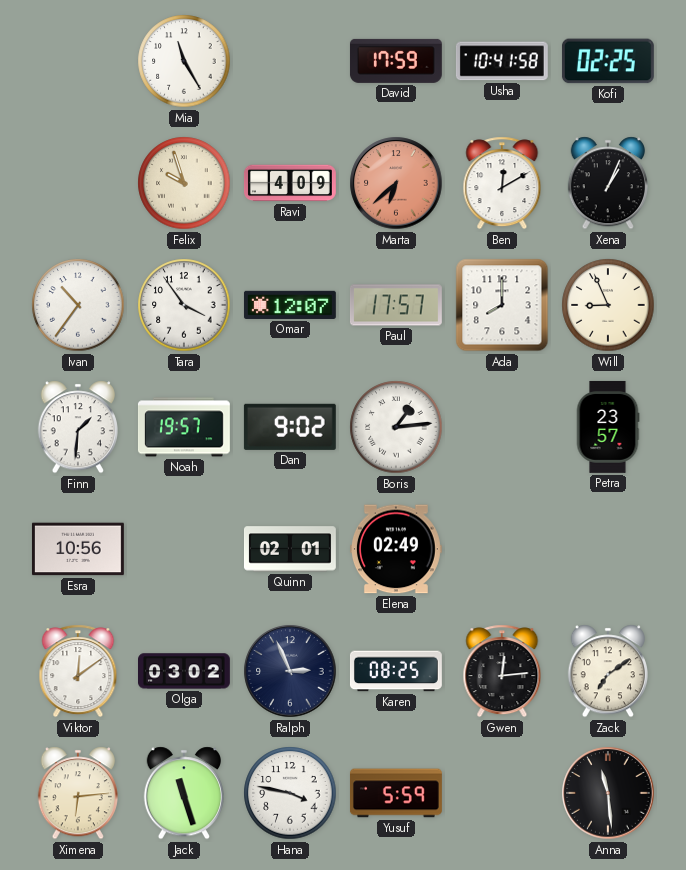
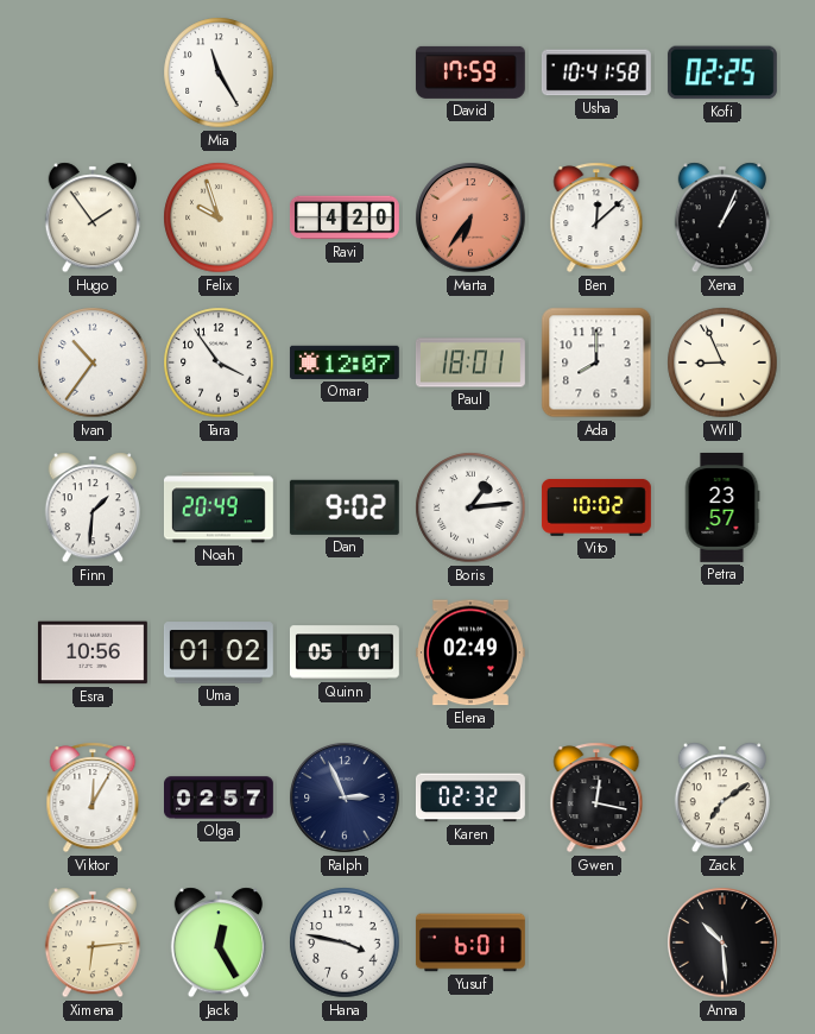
Hugo: none -> 1:54 (93, 217)
Ravi: 4:09 -> 4:20 (345, 217)
Marta: 6:38 -> 6:36 (470, 217)
Ben: 12:10 -> 12:08 (596, 217)
Paul: 17:57 -> 18:01 (470, 362)
Noah: 19:57 -> 20:49 (219, 507)
Vito: none -> 10:02 (596, 507)
Uma: none -> 01:02 (219, 652)
Quinn: 02:01 -> 05:01 (345, 652)
Viktor: 12:09 -> 12:05 (93, 797)
Olga: 03:02 -> 02:57 (220, 797)
Karen: 08:25 -> 02:32 (470, 797)
Gwen: 12:14 -> 12:17 (596, 797)
Jack: 11:27 -> 12:25 (219, 942)
Yusuf: 5:59 -> 6:01 (470, 942)
Anna: 11:29 -> 10:29 (722, 942)
